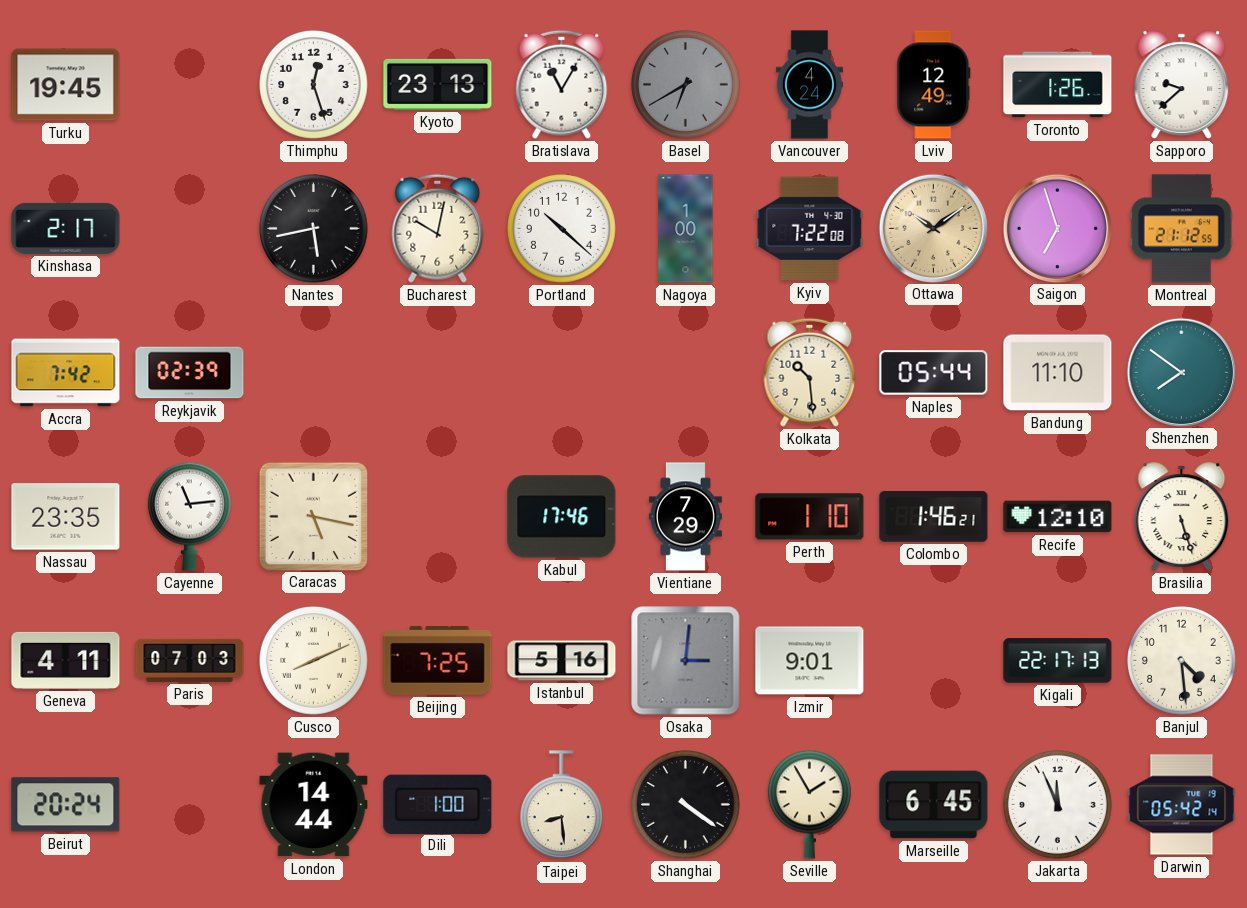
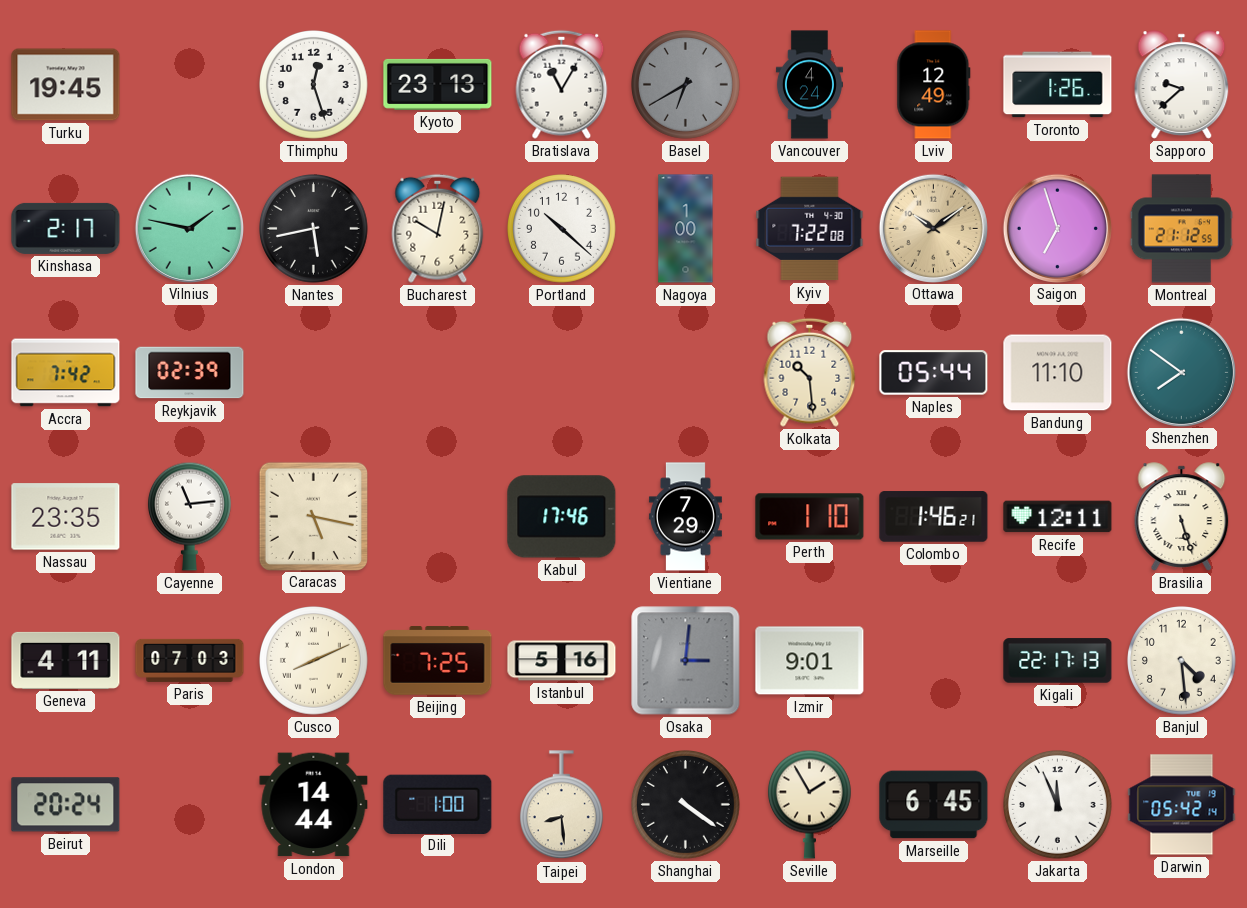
Vilnius: none -> 1:47 (189, 228)
Recife: 12:10 -> 12:11 (1058, 517)
